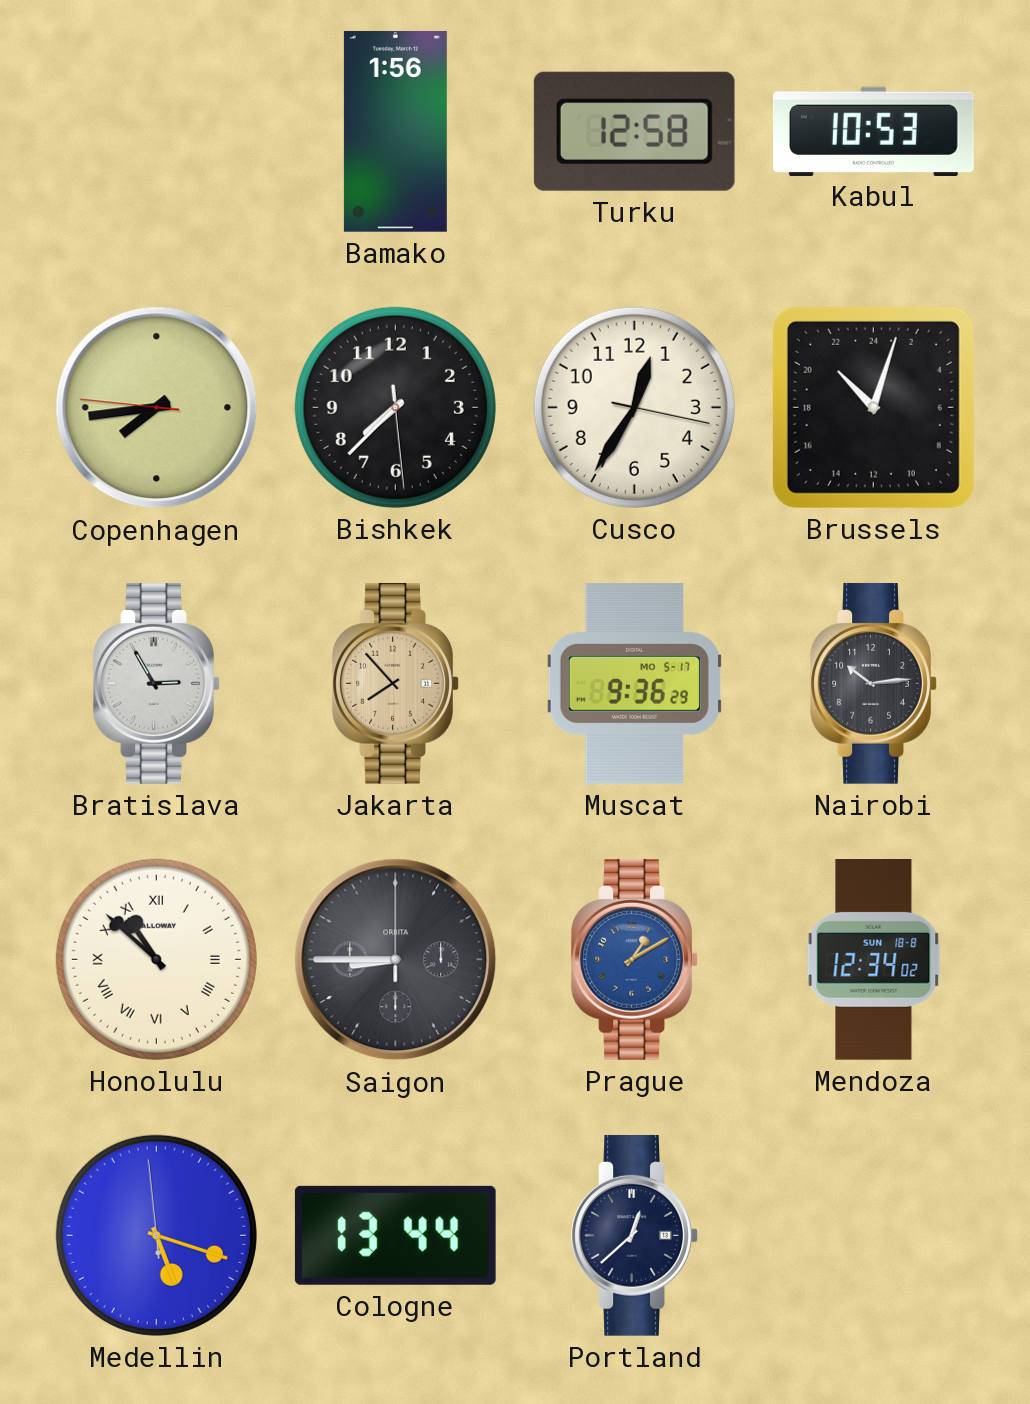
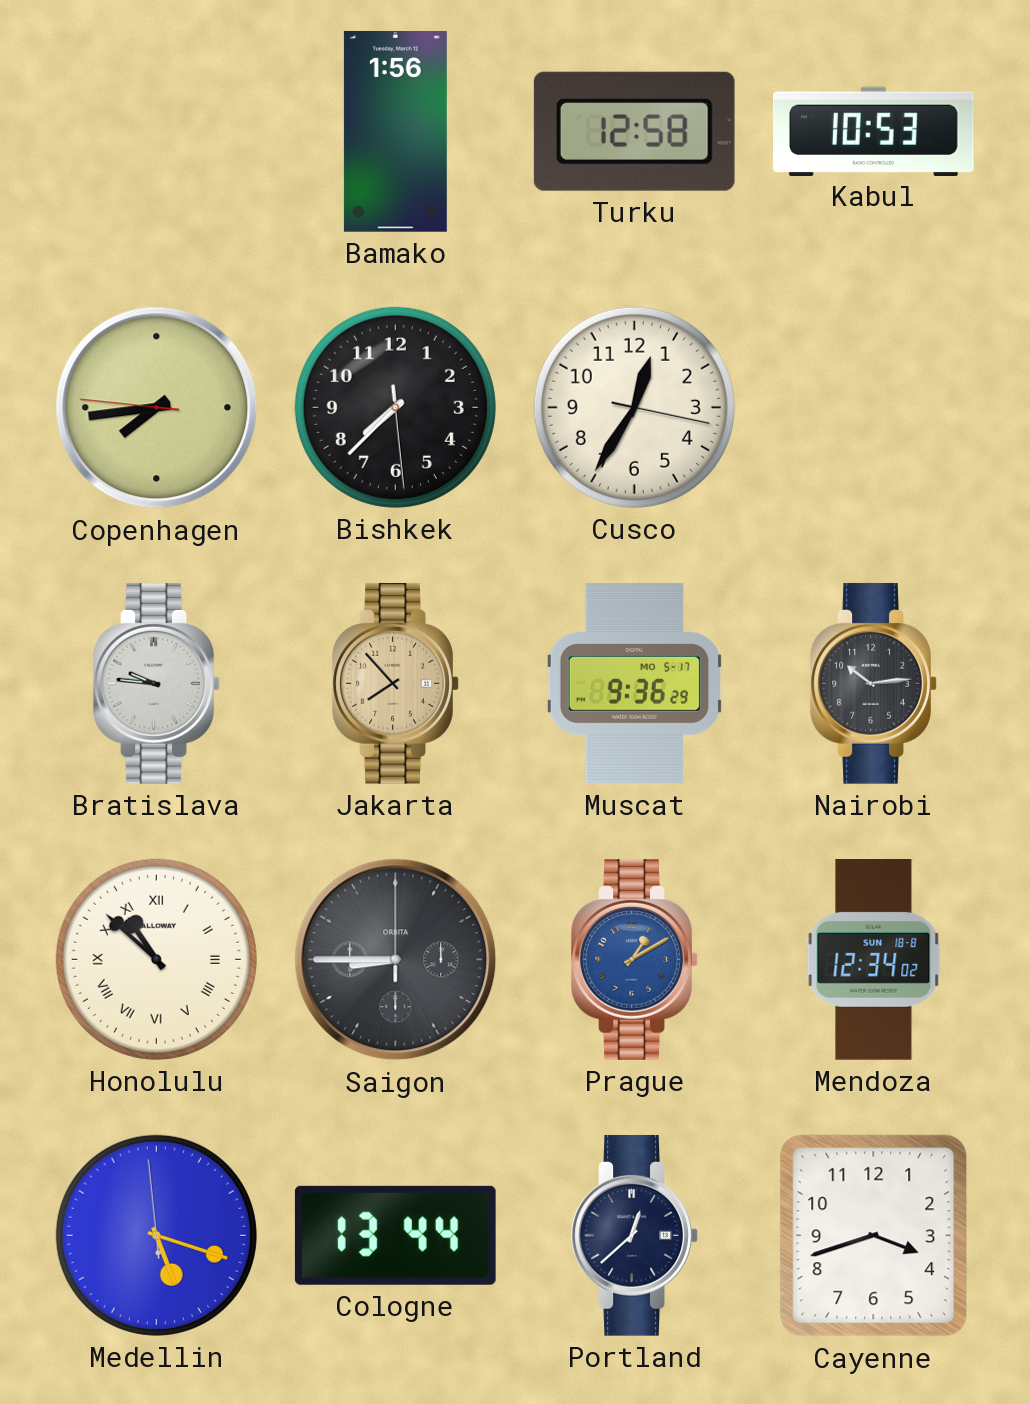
Brussels: 21:03 -> none (873, 407)
Bratislava: 2:55 -> 9:46 (157, 683)
Cayenne: none -> 3:42 (874, 1236)
